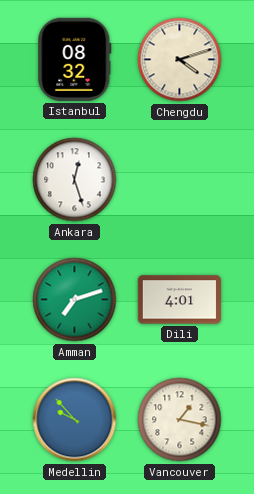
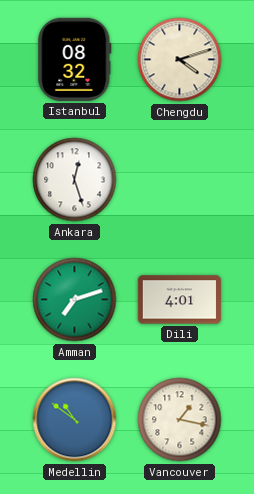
Medellin: 9:53 -> 10:51 (75, 420)
